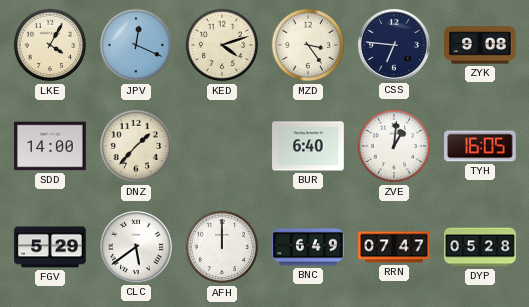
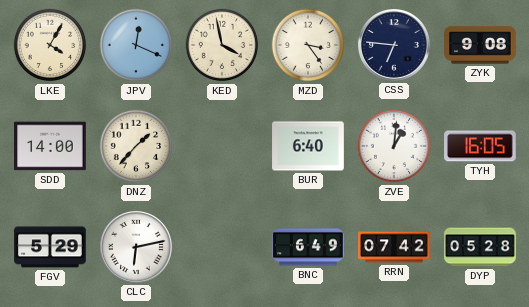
KED: 4:12 -> 3:58 (222, 45)
CLC: 5:39 -> 6:13 (137, 248)
AFH: 12:00 -> none (222, 247)
RRN: 07:47 -> 07:42 (394, 247)
